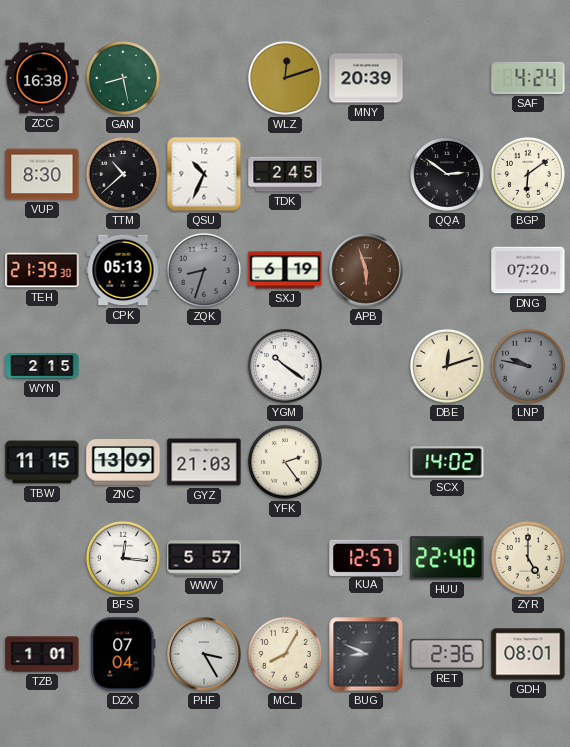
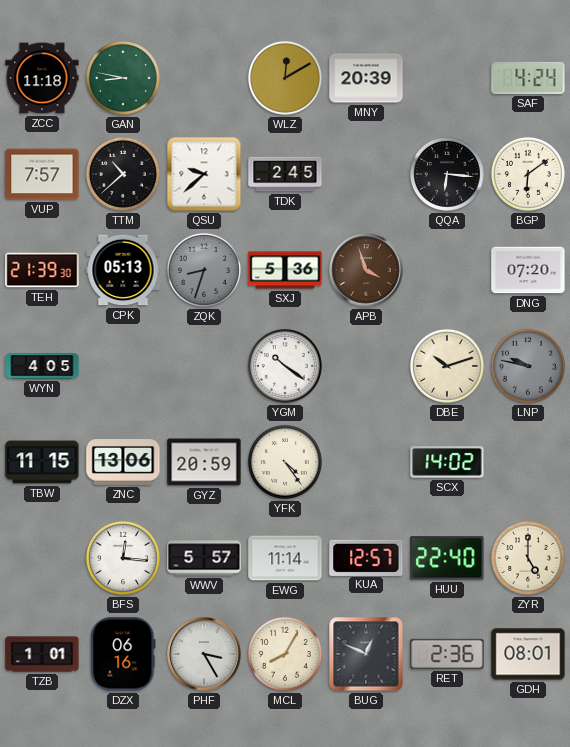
ZCC: 16:38 -> 11:18 (42, 78)
GAN: 8:28 -> 8:47 (123, 78)
WLZ: 12:12 -> 12:10 (285, 78)
VUP: 8:30 -> 7:57 (42, 174)
QSU: 10:34 -> 9:38 (204, 174)
QQA: 2:51 -> 6:16 (447, 174)
SXJ: 6:19 -> 5:36 (285, 270)
APB: 5:57 -> 3:57 (366, 270)
WYN: 2:15 -> 4:05 (42, 366)
DBE: 12:12 -> 10:12 (447, 366)
ZNC: 13:09 -> 13:06 (123, 463)
GYZ: 21:03 -> 20:59 (204, 462)
YFK: 2:24 -> 4:24 (285, 462)
EWG: none -> 11:14 (285, 558)
DZX: 07:04 -> 06:16 (123, 654)
BUG: 8:49 -> 12:49 (366, 654)
